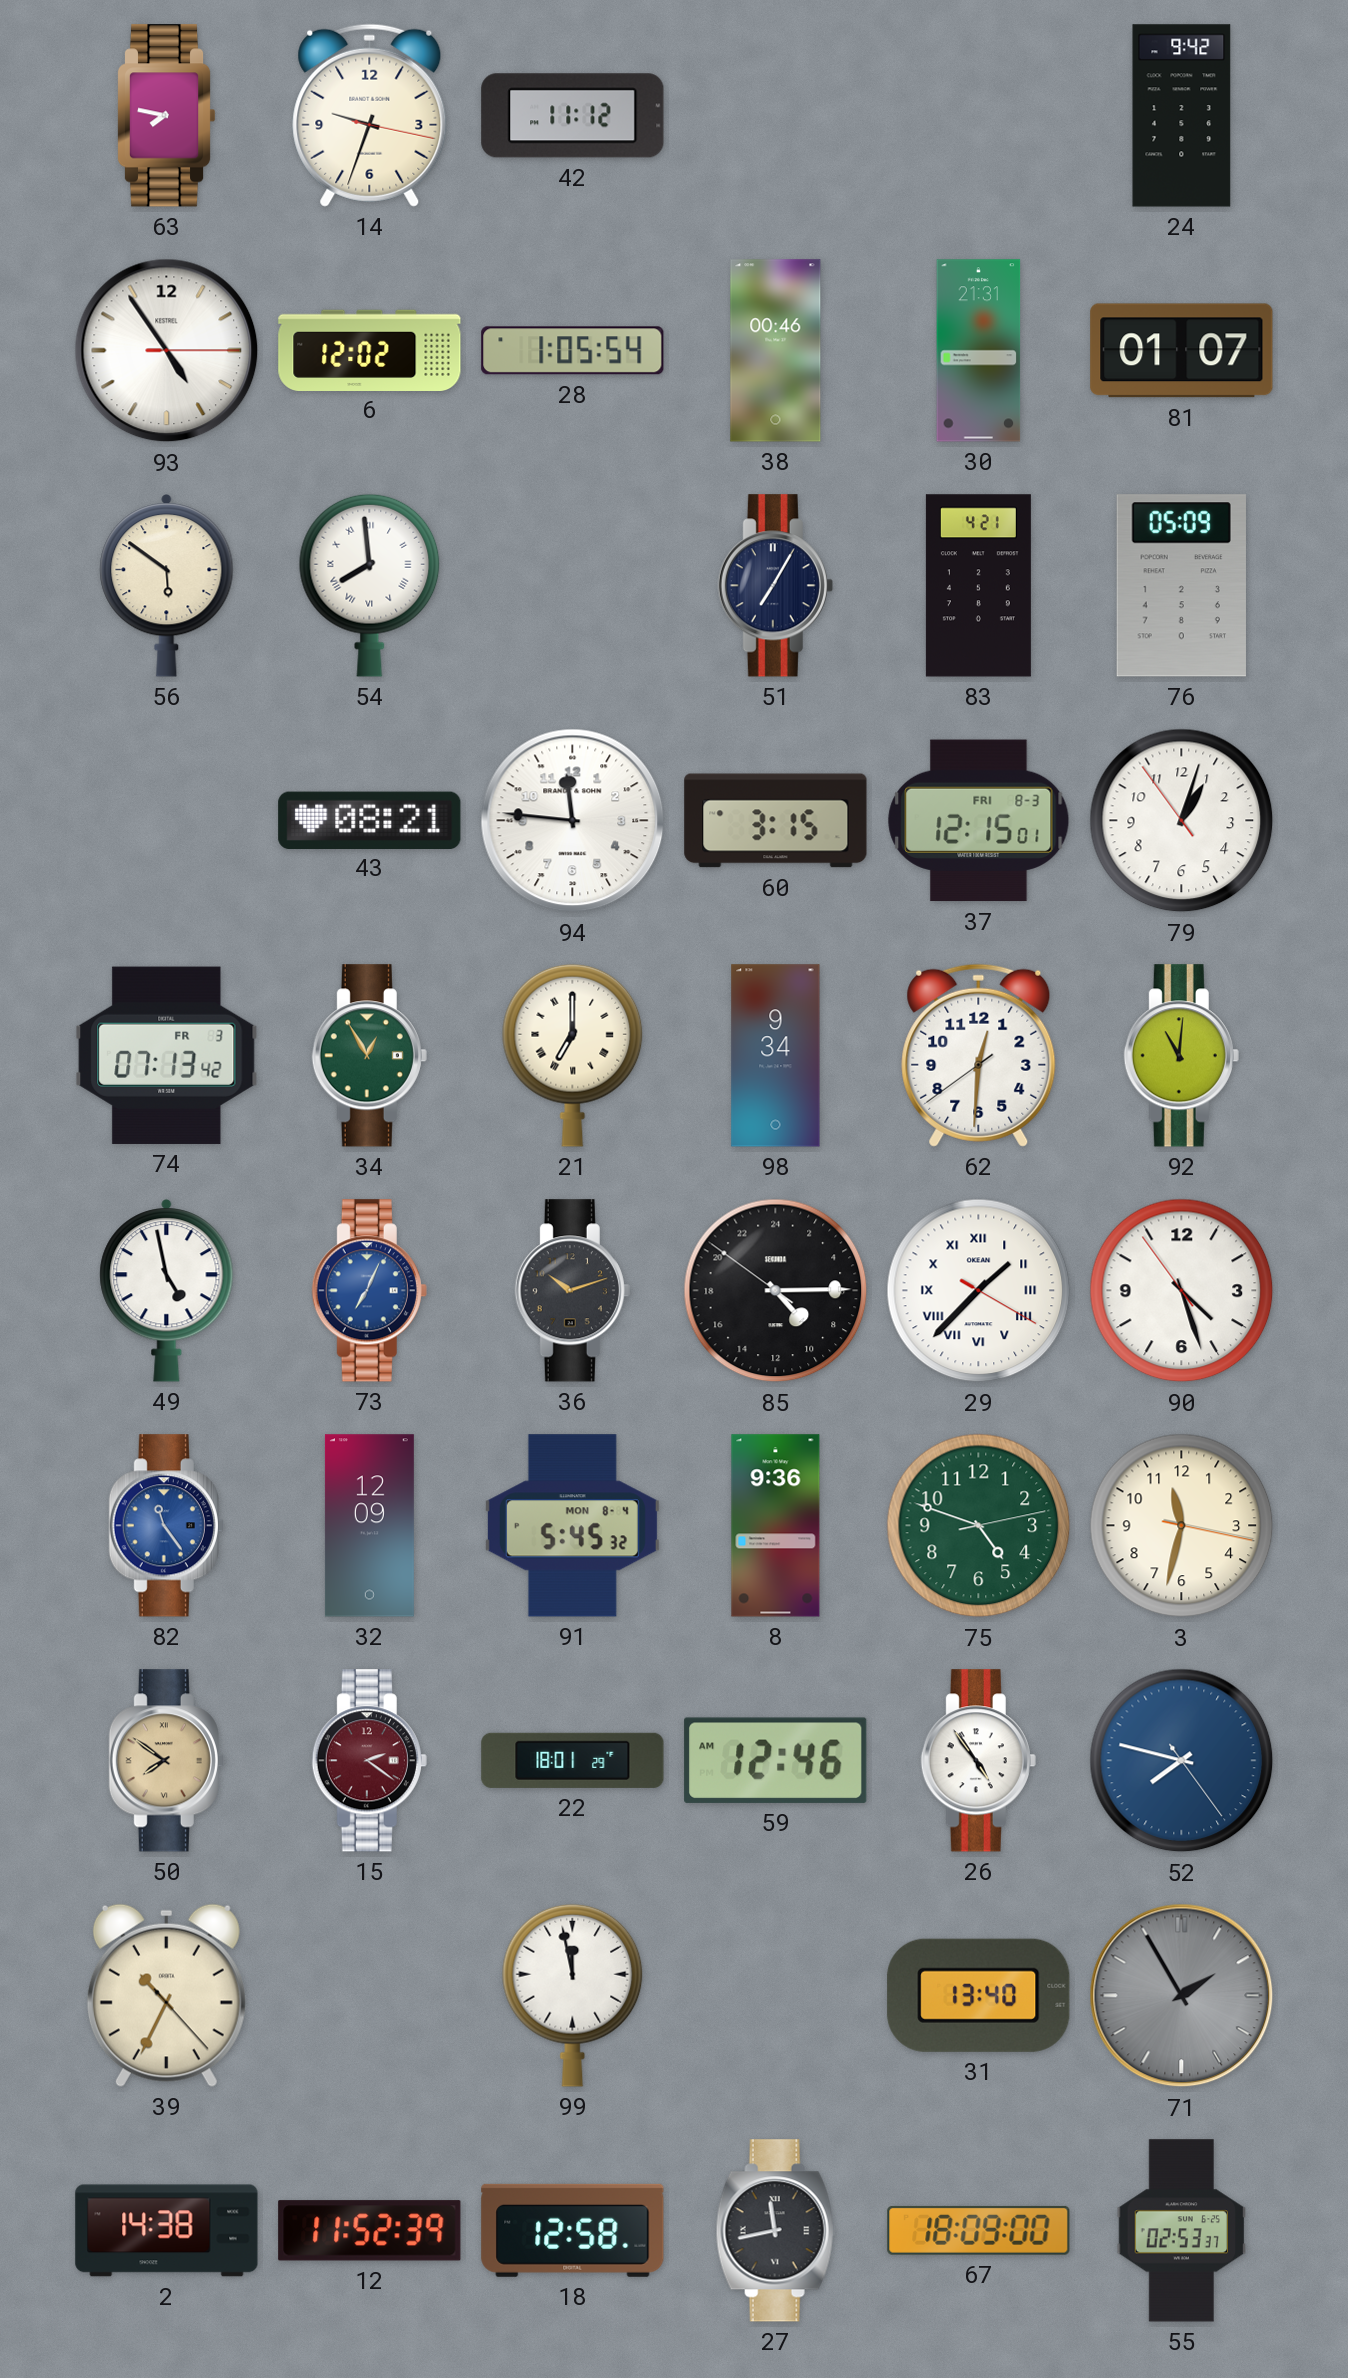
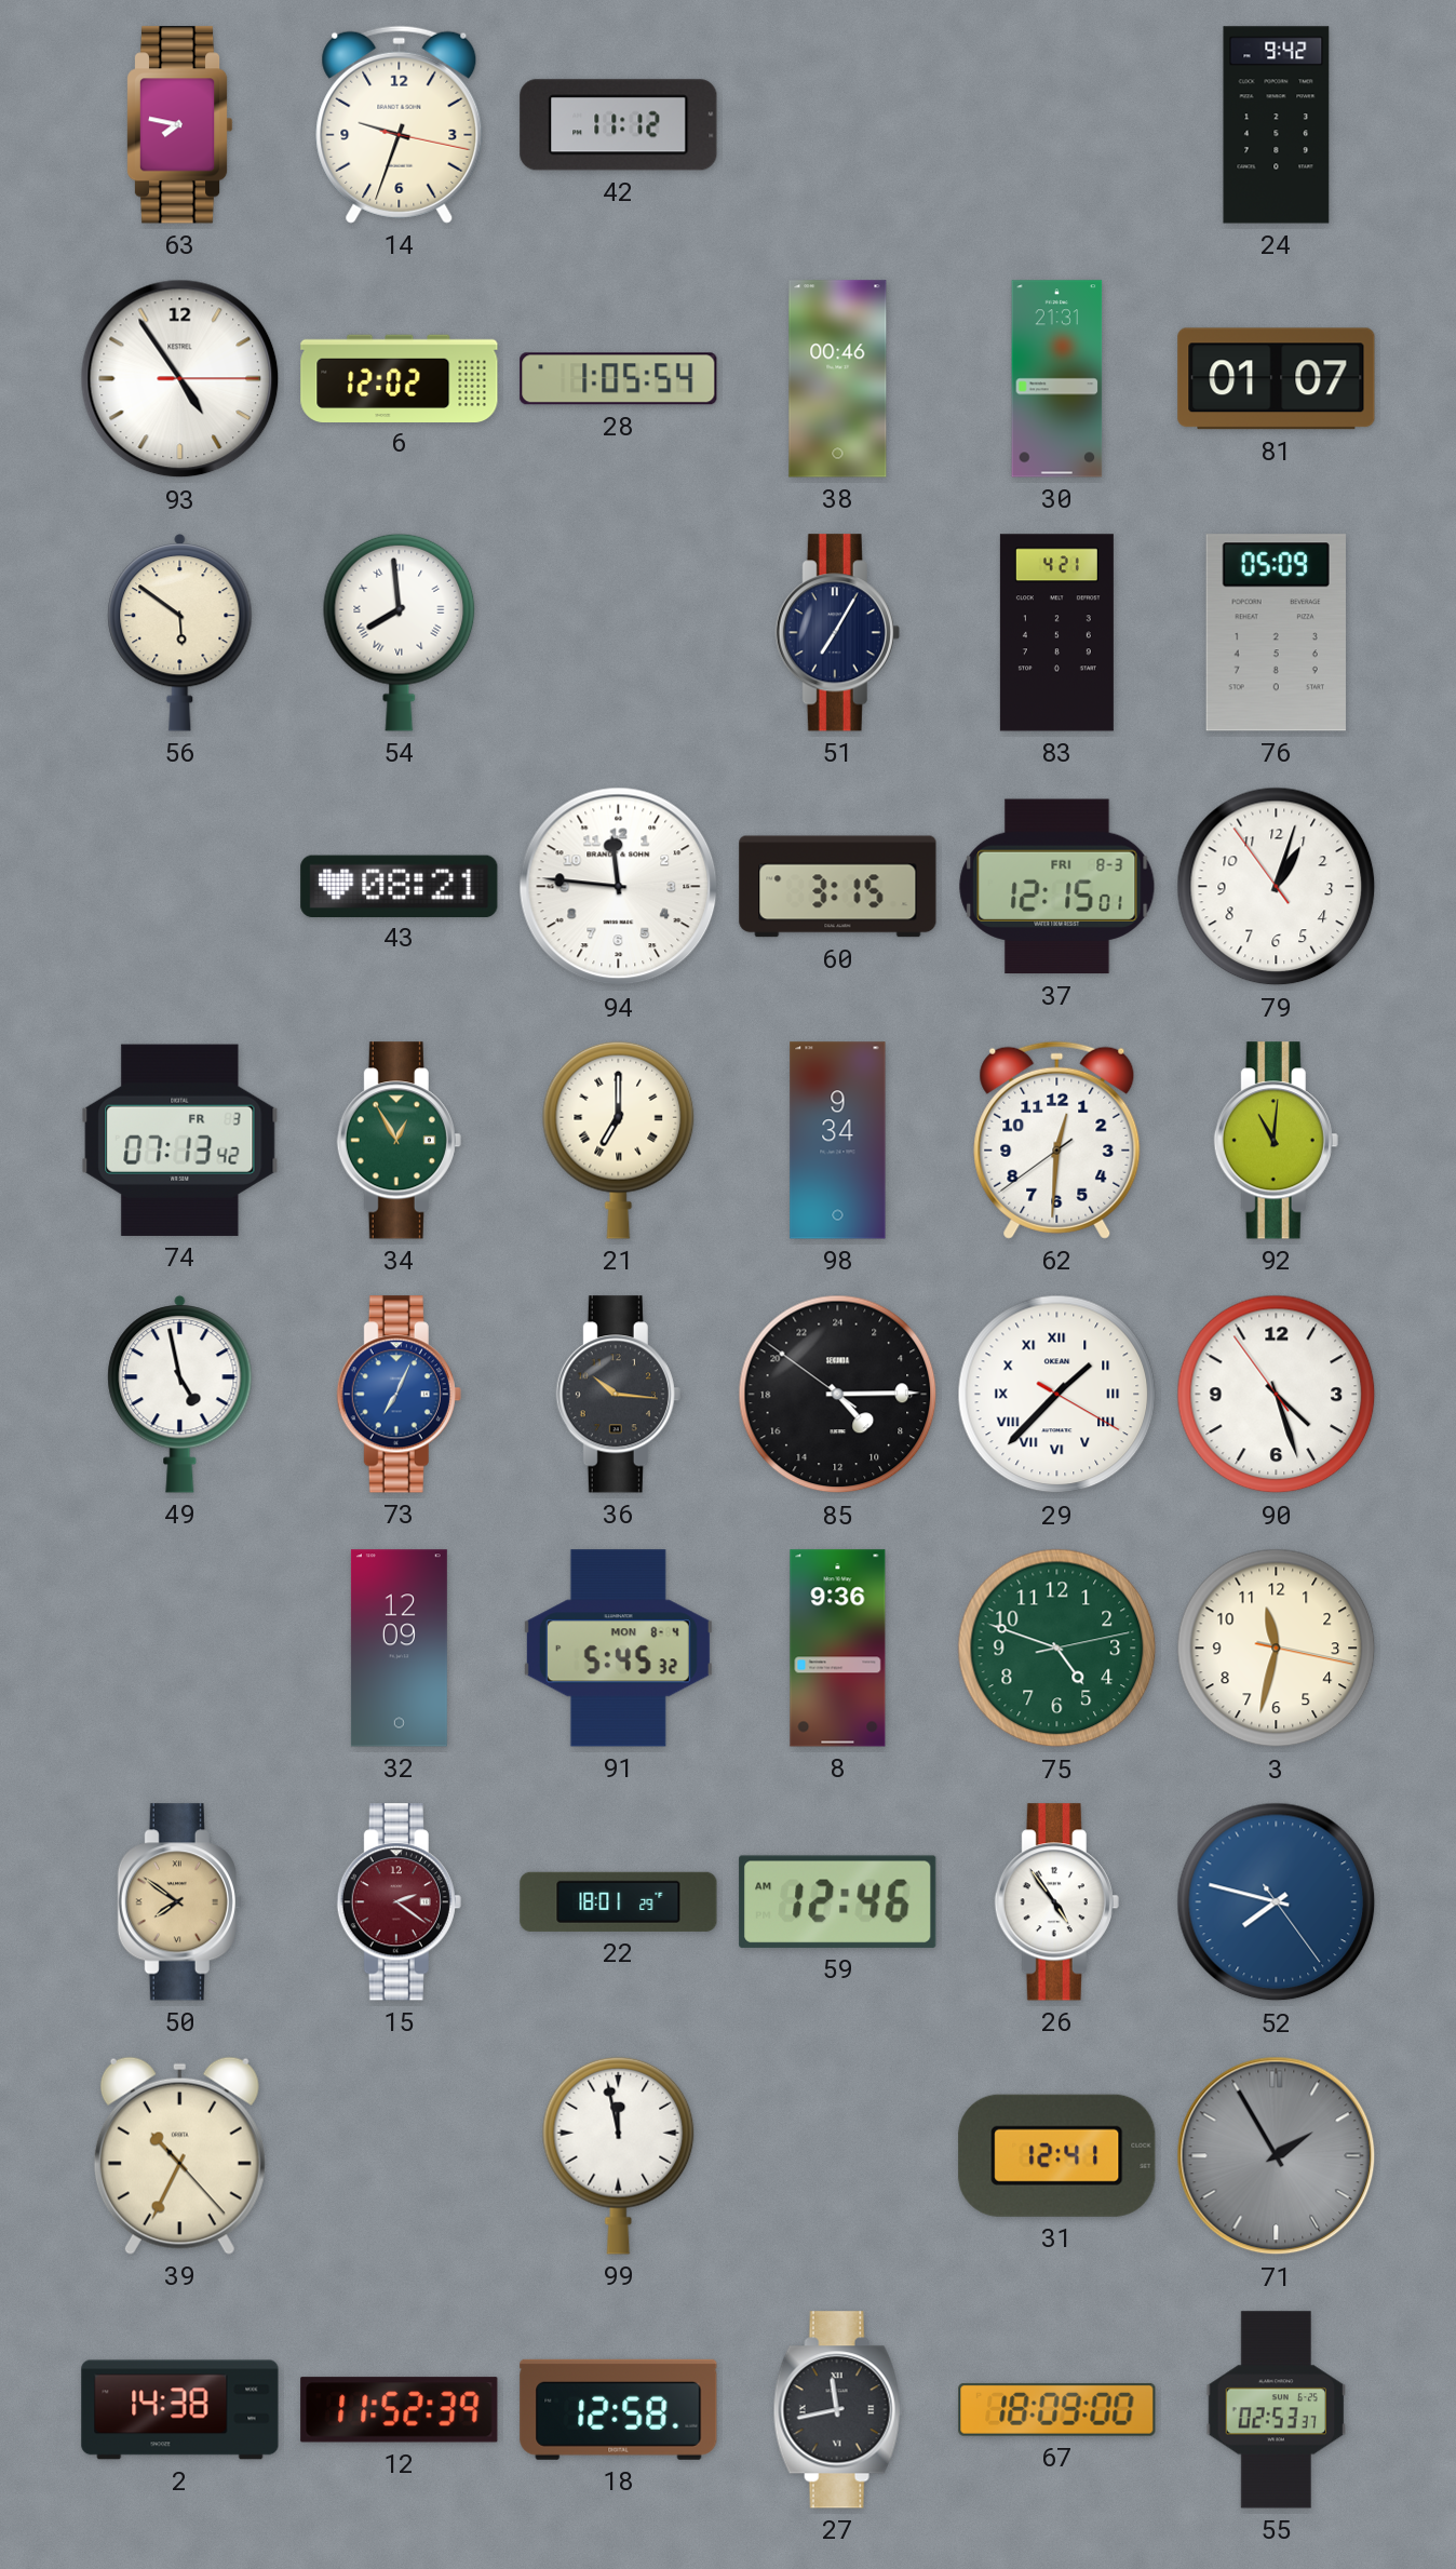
36: 10:12 -> 10:16 (618, 1395)
82: 11:24 -> none (166, 1526)
31: 13:40 -> 12:41 (1057, 2155)
